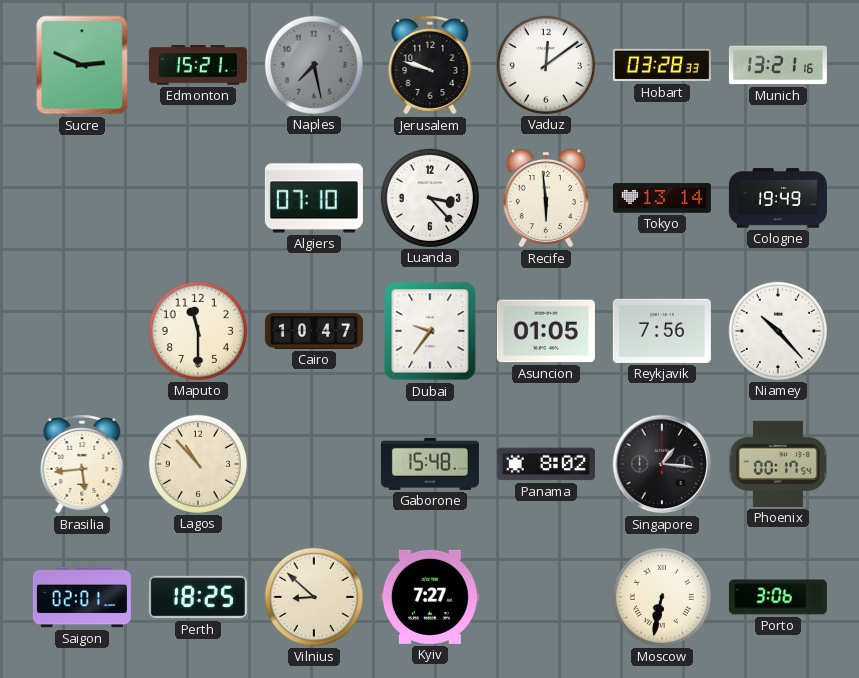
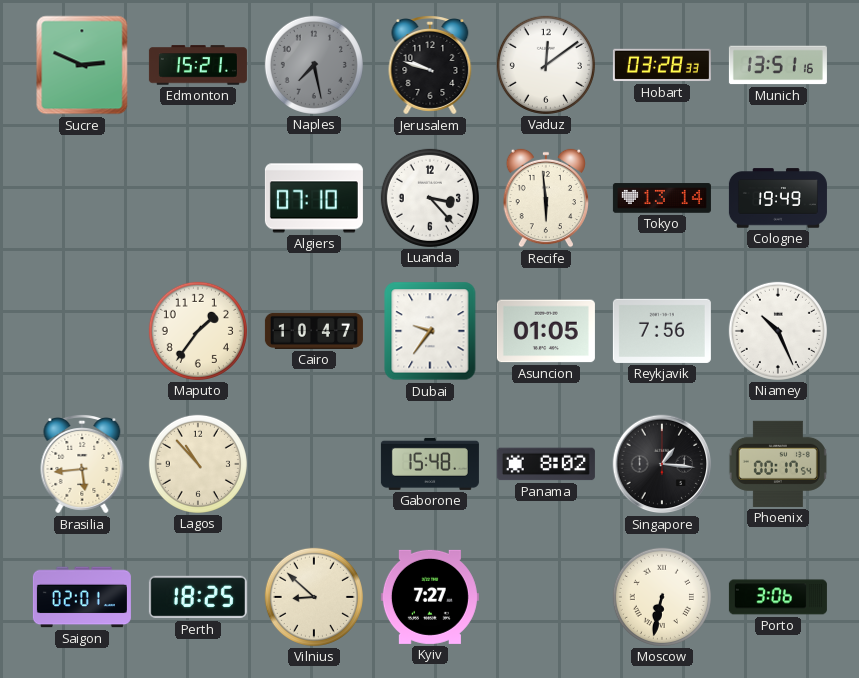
Munich: 13:21 -> 13:51 (778, 65)
Maputo: 11:30 -> 1:36 (198, 331)
Niamey: 10:23 -> 10:26 (778, 331)
